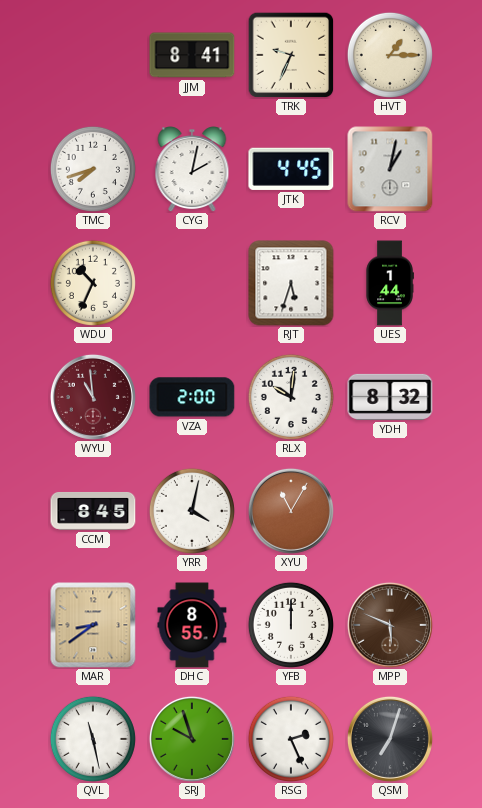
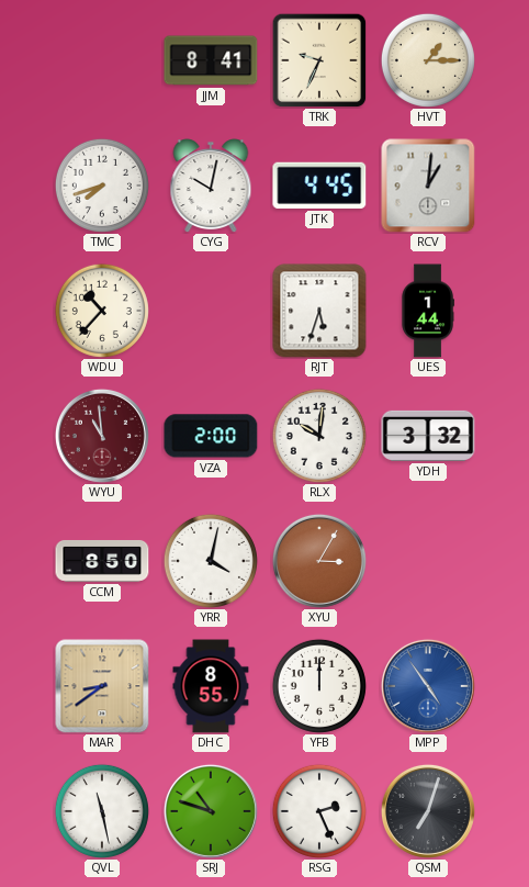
CYG: 2:02 -> 10:02 (211, 186)
RCV: 1:02 -> 1:01 (428, 186)
WDU: 10:34 -> 10:37 (102, 311)
YDH: 8:32 -> 3:32 (428, 436)
CCM: 8:45 -> 8:50 (102, 561)
XYU: 11:05 -> 3:05 (319, 561)
MPP: 5:49 -> 4:54 (428, 686)
MPP dial: brown -> blue (428, 686)
SRJ: 9:57 -> 10:48 (211, 811)
